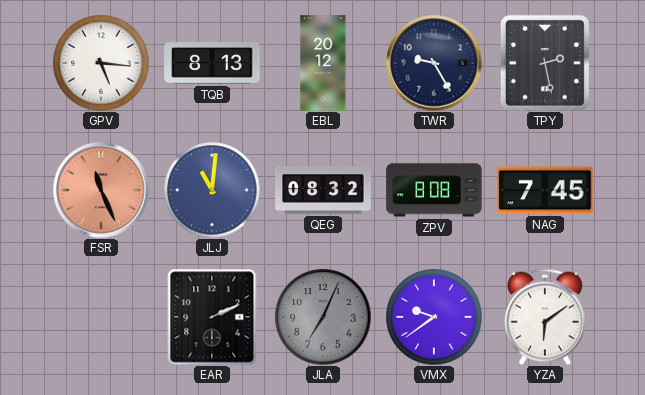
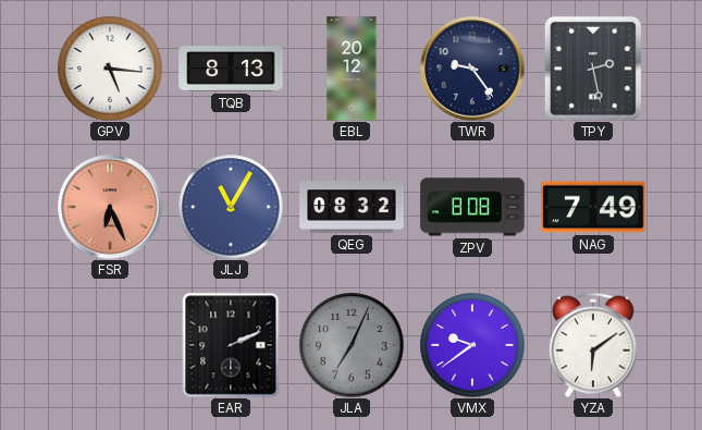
TWR: 9:25 -> 9:24 (472, 69)
FSR: 11:26 -> 6:26 (110, 207)
JLJ: 11:01 -> 11:05 (231, 207)
NAG: 7:45 -> 7:49 (593, 207)
